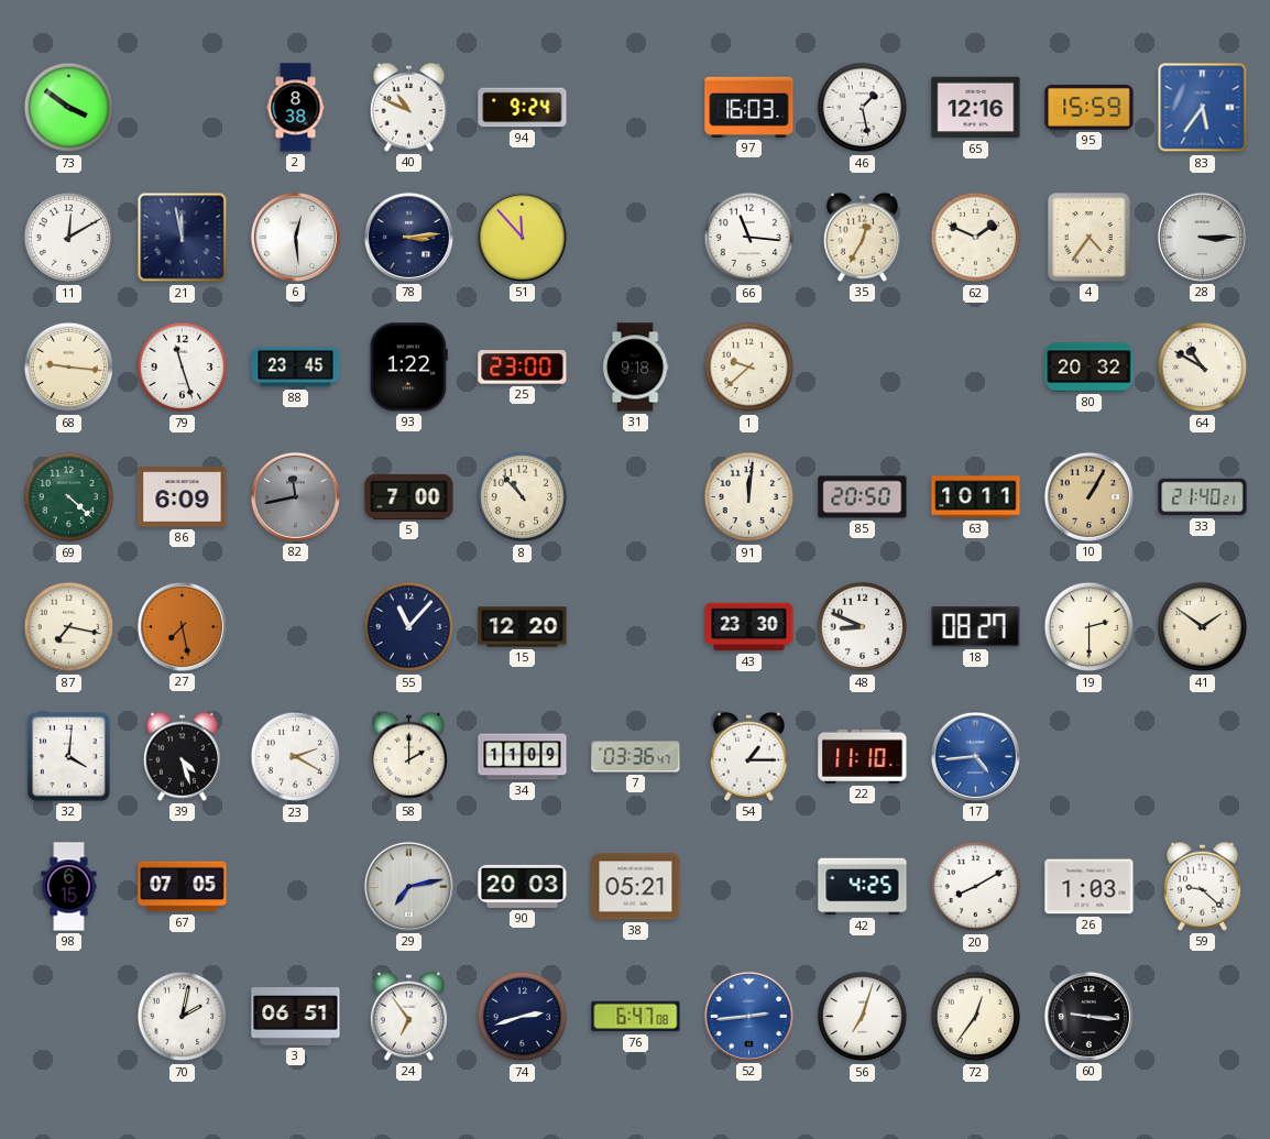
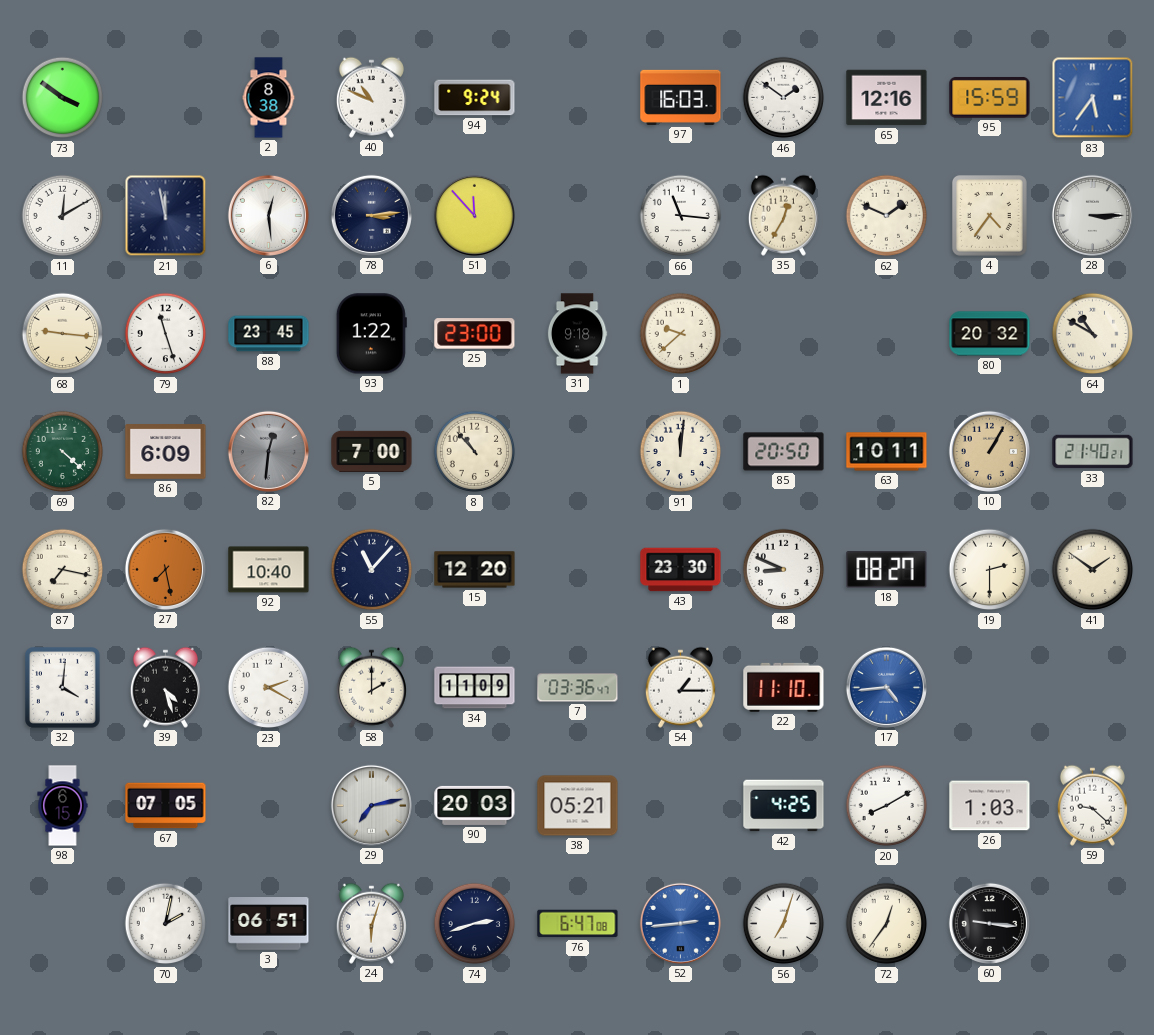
46: 1:28 -> 1:51 (784, 98)
82: 11:43 -> 12:31 (268, 451)
92: none -> 10:40 (269, 570)
24: 6:54 -> 6:03 (371, 923)
